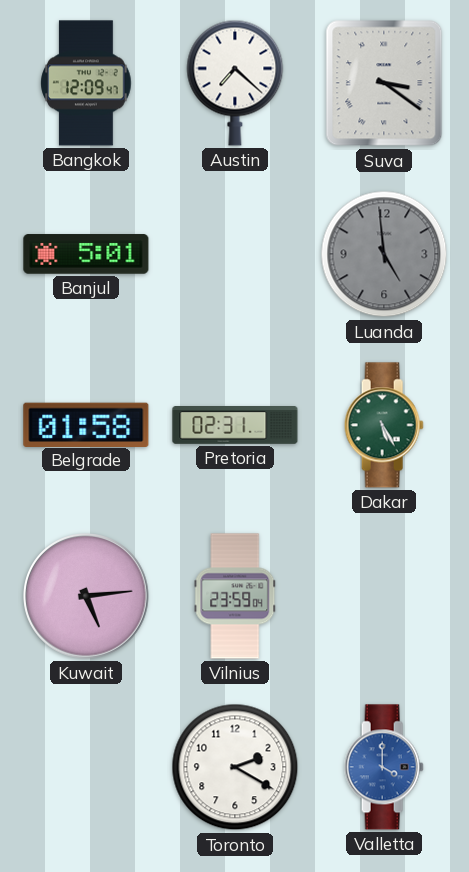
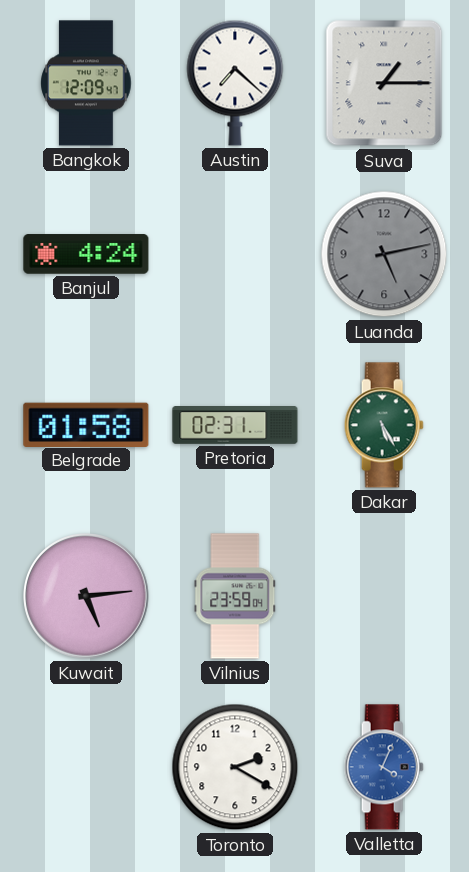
Suva: 3:21 -> 1:15 (384, 83)
Banjul: 5:01 -> 4:24 (86, 254)
Luanda: 4:59 -> 5:13 (384, 254)
Valletta: 4:00 -> 4:04 (384, 767)
